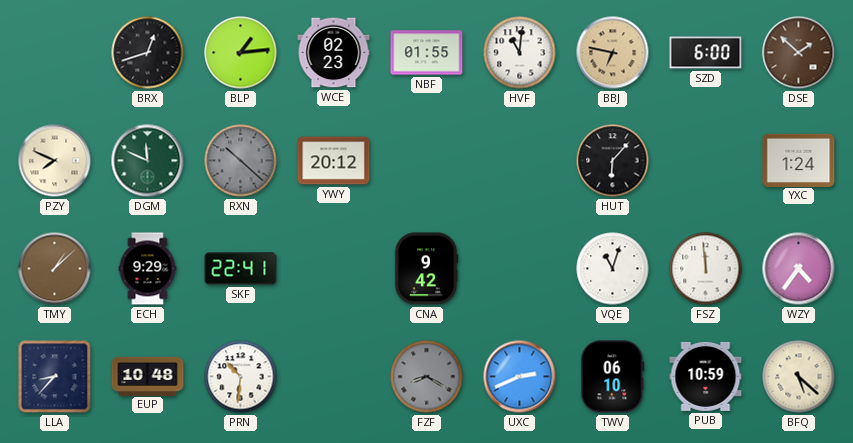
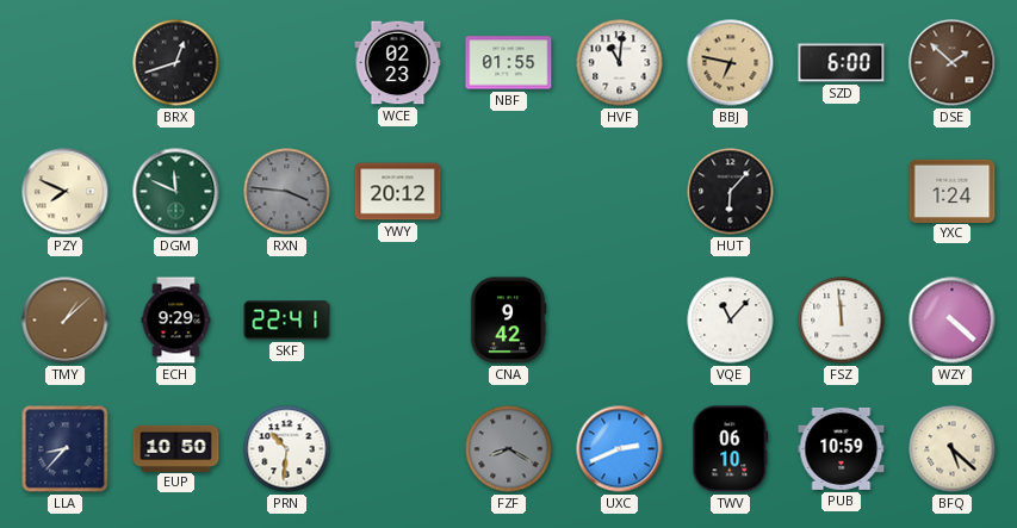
BLP: 1:14 -> none (241, 53)
RXN: 10:22 -> 3:46 (287, 192)
VQE: 11:03 -> 11:07 (731, 321)
WZY: 4:36 -> 4:22 (953, 321)
EUP: 10:48 -> 10:50 (176, 448)
